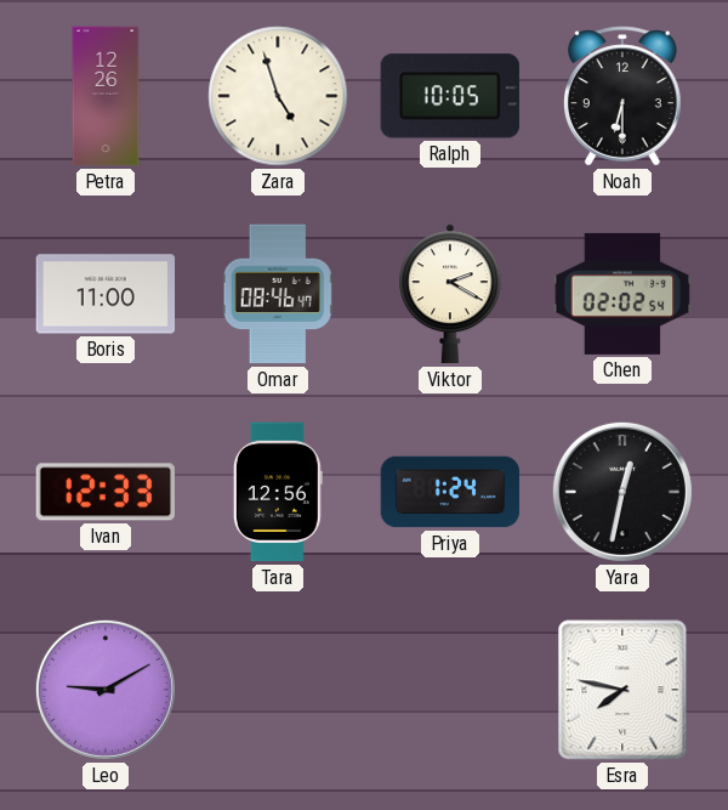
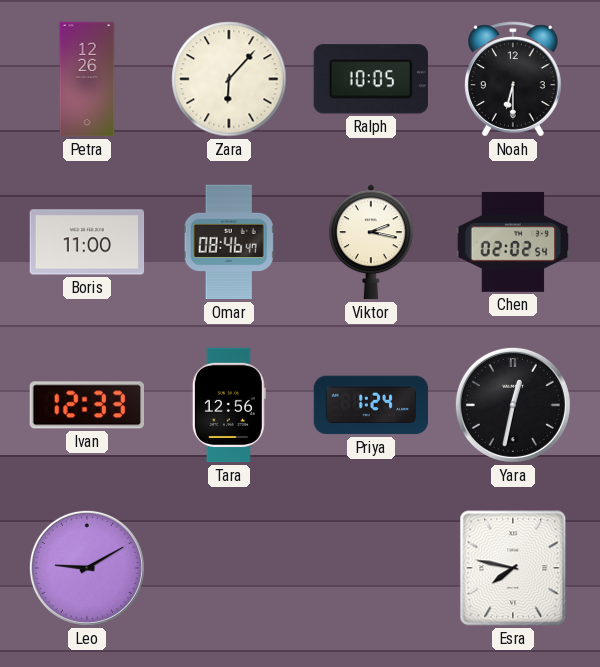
Zara: 4:57 -> 6:07 (229, 79)
Viktor: 2:20 -> 2:17 (372, 242)
